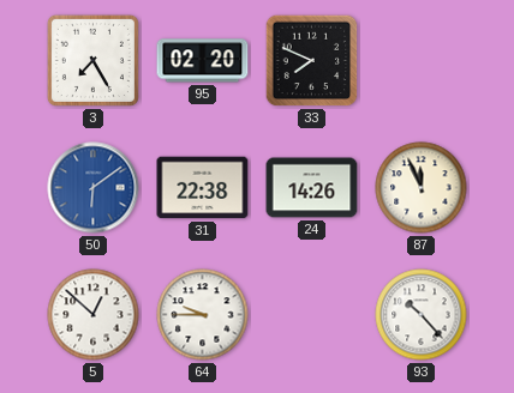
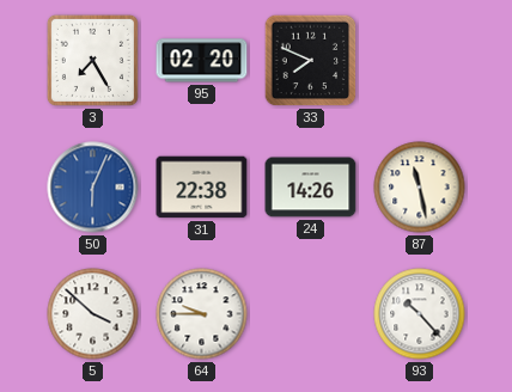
50: 6:09 -> 6:04 (93, 188)
87: 11:56 -> 11:28 (420, 188)
5: 12:52 -> 3:52 (93, 314)
